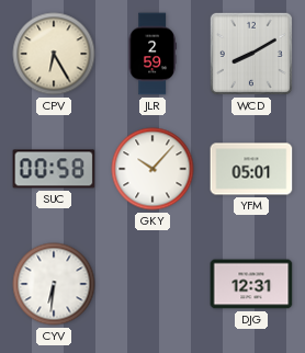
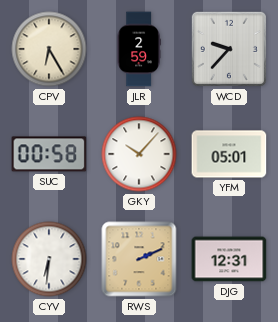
WCD: 8:10 -> 9:37 (229, 49)
RWS: none -> 2:11 (139, 259)
